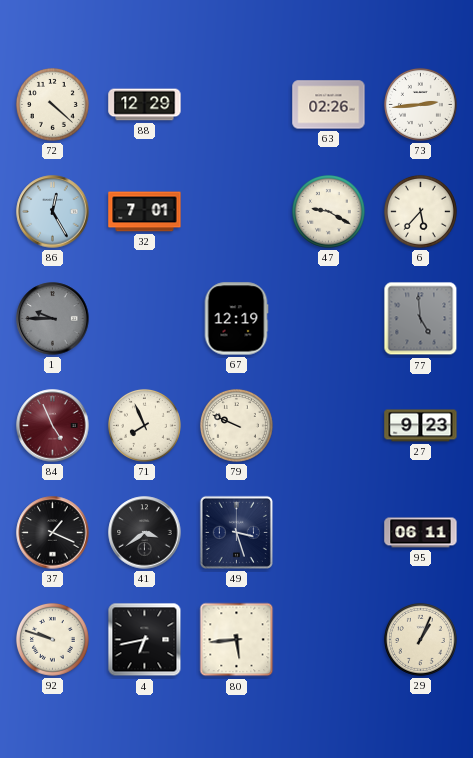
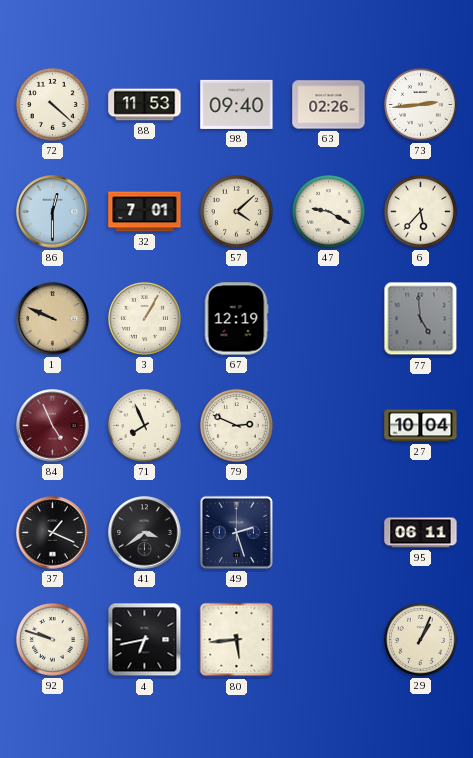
88: 12:29 -> 11:53 (145, 105)
98: none -> 09:40 (237, 104)
86: 12:25 -> 12:30 (53, 212)
57: none -> 4:08 (236, 211)
1: 9:45 -> 9:49 (53, 319)
1 dial: grey -> champagne (53, 319)
3: none -> 1:05 (144, 318)
79: 9:49 -> 2:49 (236, 425)
27: 9:23 -> 10:04 (421, 426)
49: 3:27 -> 2:27 (236, 532)
